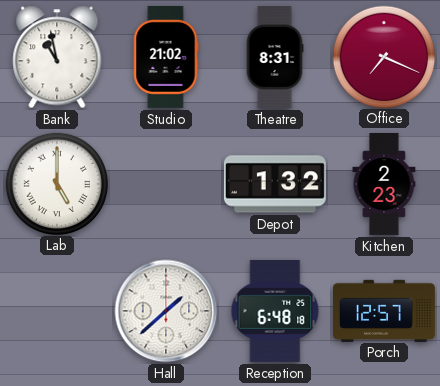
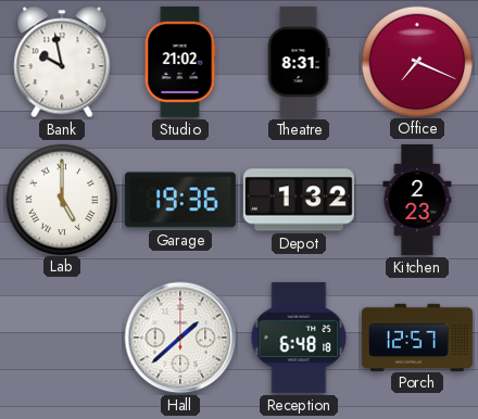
Bank: 10:58 -> 9:58 (62, 62)
Garage: none -> 19:36 (180, 200)
